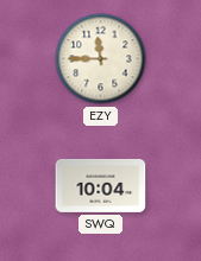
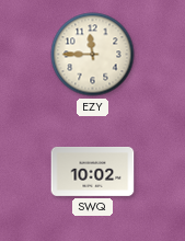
SWQ: 10:04 -> 10:02 (93, 171)
